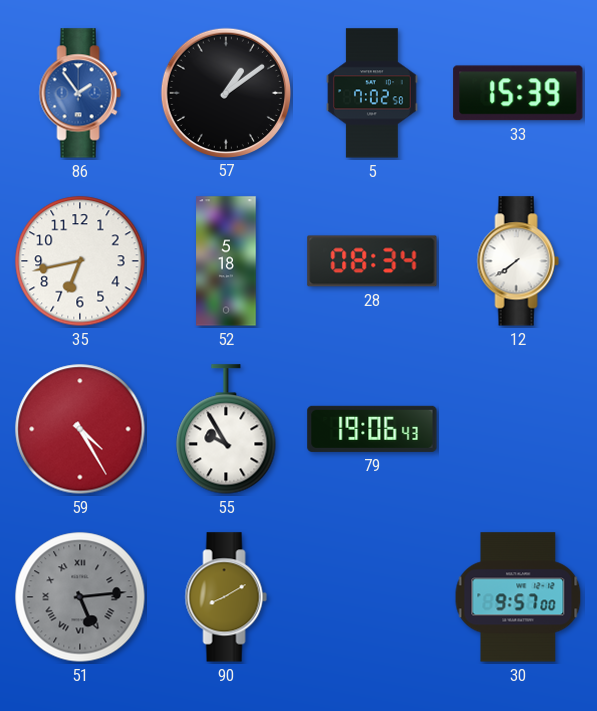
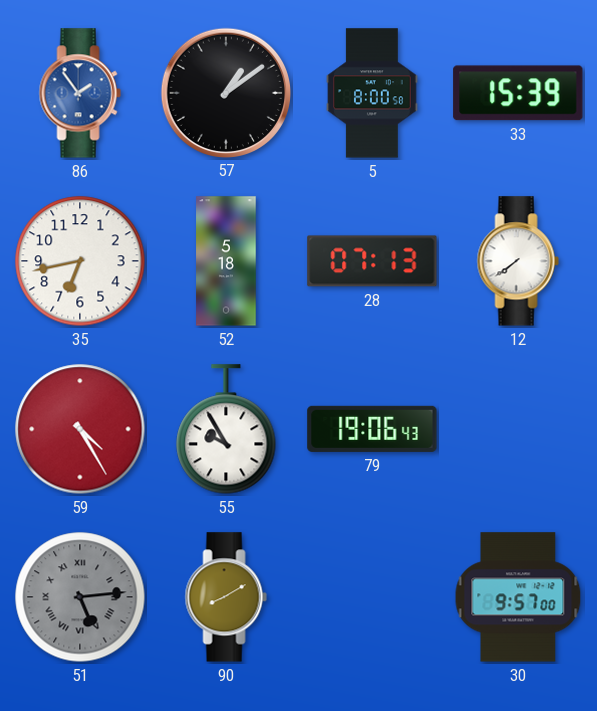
5: 7:02 -> 8:00 (372, 93)
28: 08:34 -> 07:13 (372, 261)
